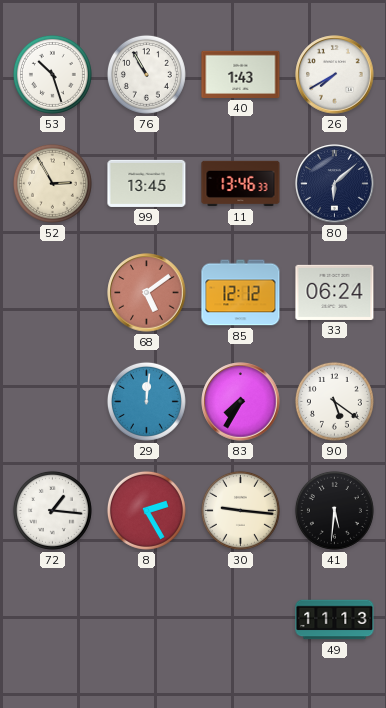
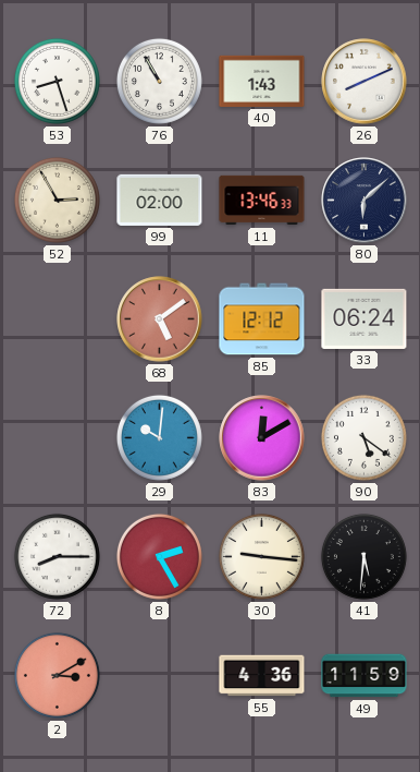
53: 10:27 -> 8:27 (57, 81)
26: 7:40 -> 8:11 (365, 82)
99: 13:45 -> 02:00 (160, 200)
29: 12:01 -> 10:01 (159, 437)
83: 7:35 -> 12:10 (262, 438)
72: 1:16 -> 8:15 (57, 556)
2: none -> 3:10 (57, 675)
55: none -> 4:36 (262, 676)
49: 11:13 -> 11:59 (365, 676)
